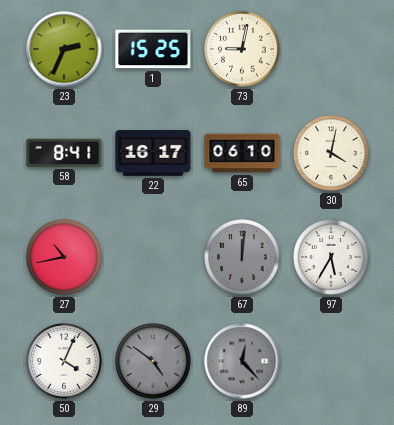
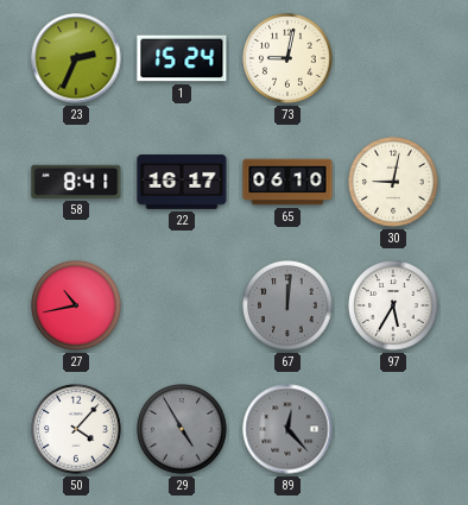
1: 15:25 -> 15:24 (182, 58)
30: 4:02 -> 9:02 (393, 182)
50: 4:04 -> 4:07 (76, 429)
29: 4:51 -> 4:55 (182, 429)
